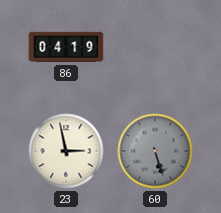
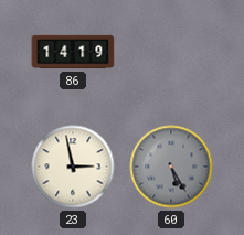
86: 04:19 -> 14:19 (73, 52)
60: 5:27 -> 5:25 (171, 167)
